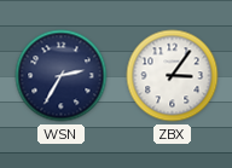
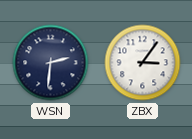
WSN: 2:35 -> 2:31 (51, 63)
